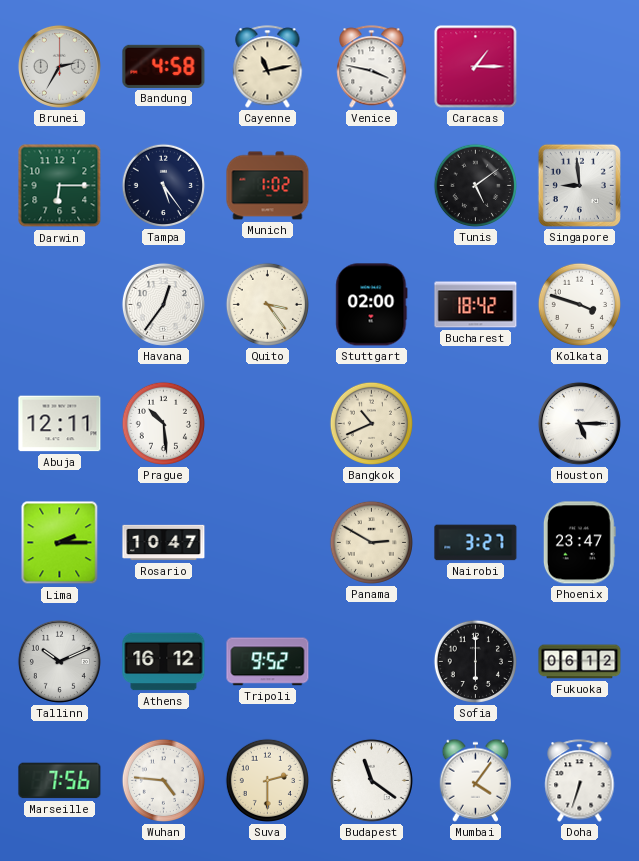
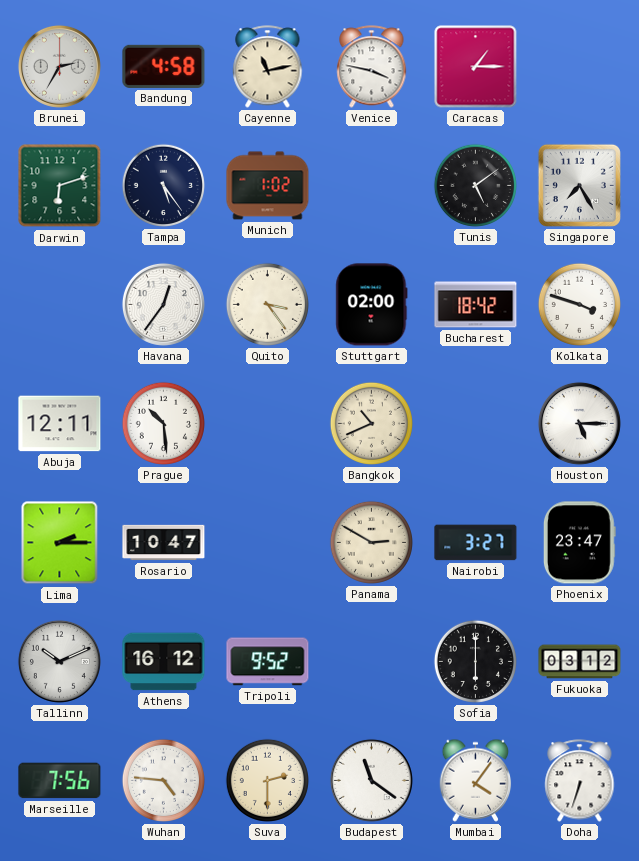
Darwin: 6:15 -> 6:12 (60, 186)
Singapore: 8:59 -> 7:25 (579, 185)
Fukuoka: 06:12 -> 03:12 (580, 662)
